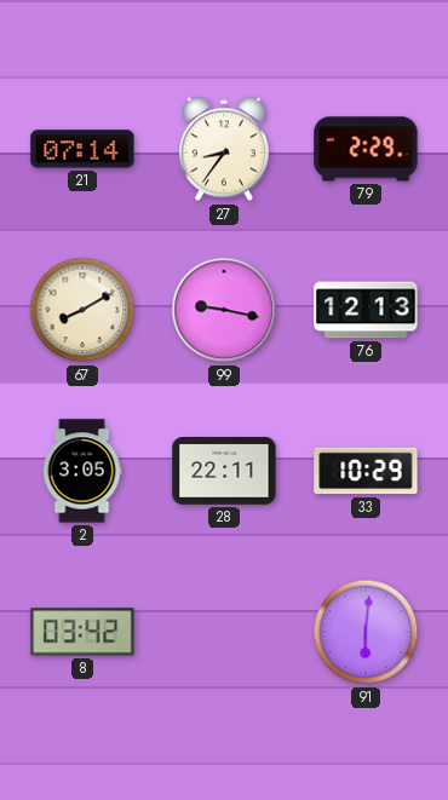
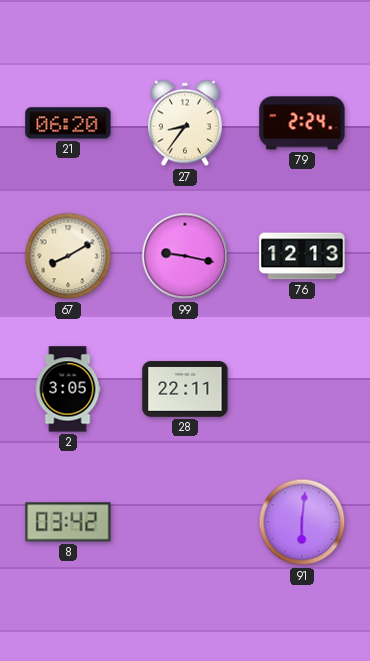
21: 07:14 -> 06:20 (68, 123)
79: 2:29 -> 2:24 (302, 123)
33: 10:29 -> none (366, 471)
